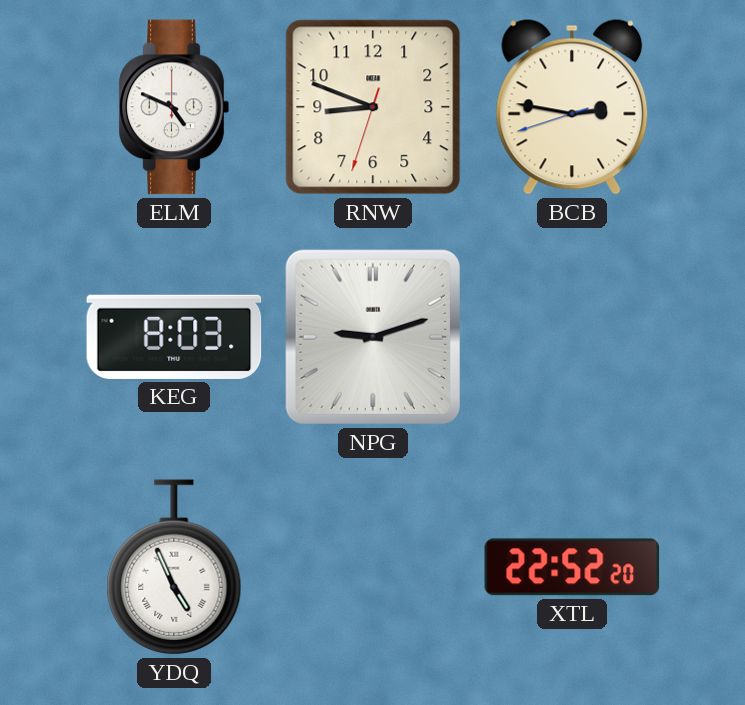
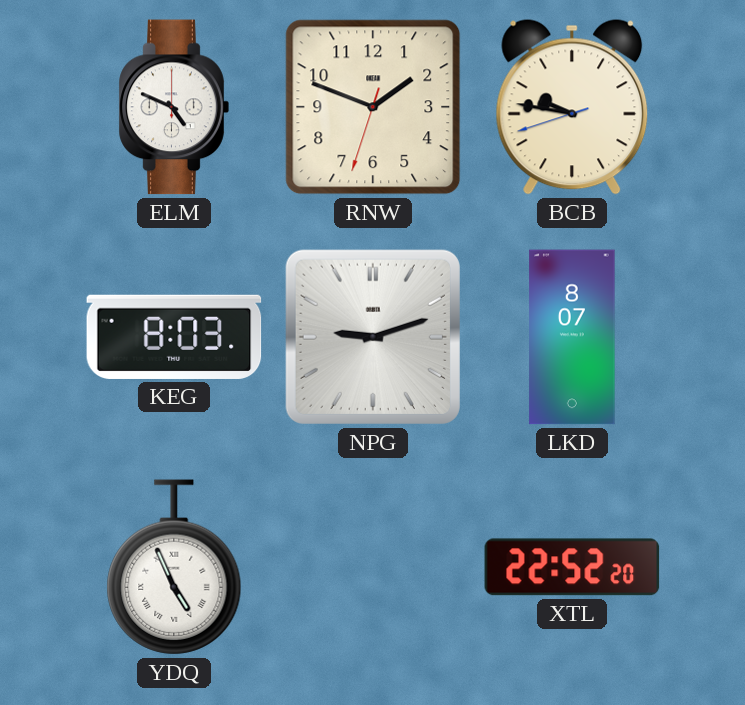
RNW: 8:48 -> 1:48 (373, 107)
BCB: 2:46 -> 9:46 (572, 107)
LKD: none -> 8:07 (572, 337)
